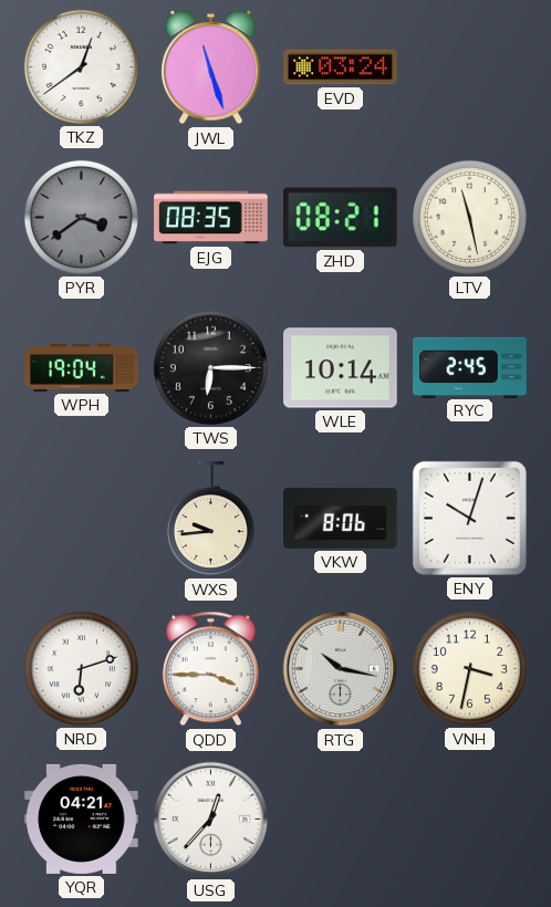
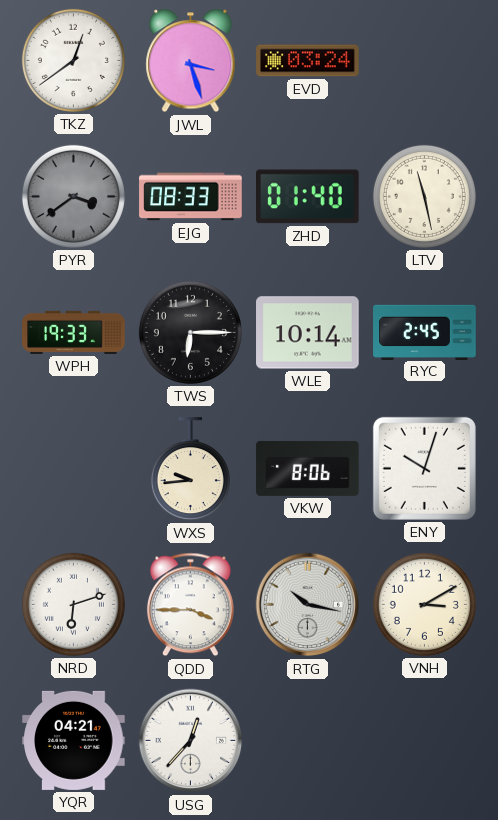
JWL: 11:27 -> 3:27 (191, 61)
EJG: 08:35 -> 08:33 (191, 197)
ZHD: 08:21 -> 01:40 (308, 197)
WPH: 19:04 -> 19:33 (74, 332)
VNH: 3:32 -> 3:10 (424, 604)
